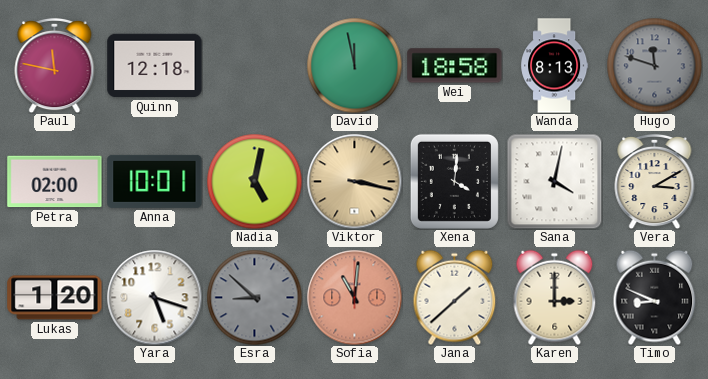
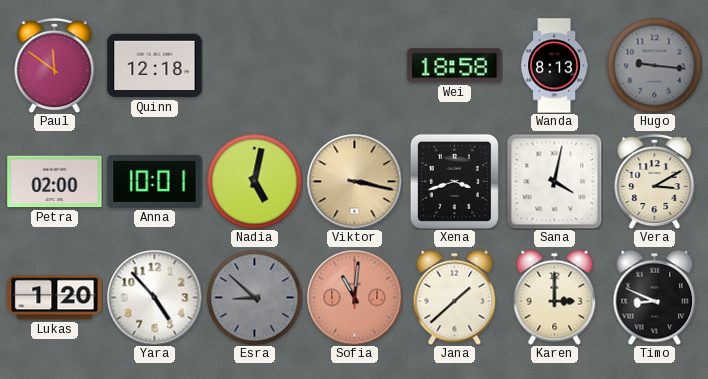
Paul: 11:47 -> 11:51 (55, 65)
David: 11:58 -> none (354, 65)
Hugo: 11:48 -> 9:16 (654, 65)
Xena: 4:01 -> 3:42 (454, 181)
Yara: 5:18 -> 4:53 (154, 297)
